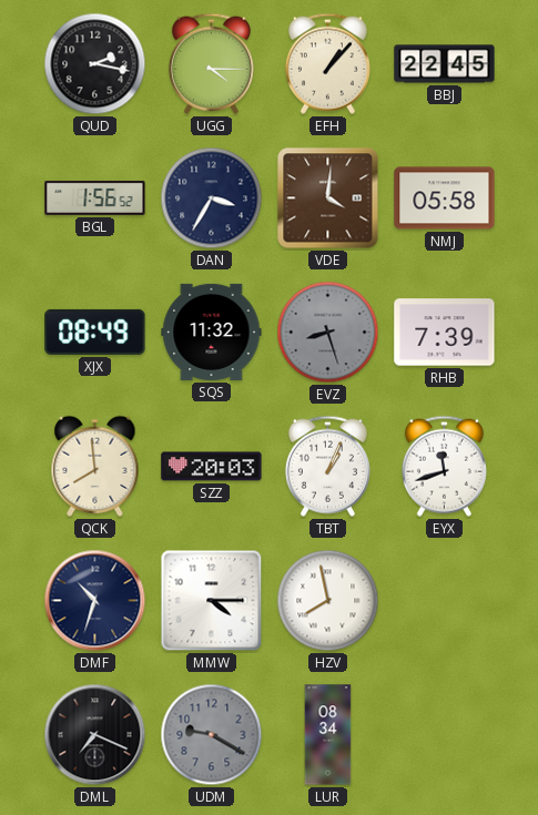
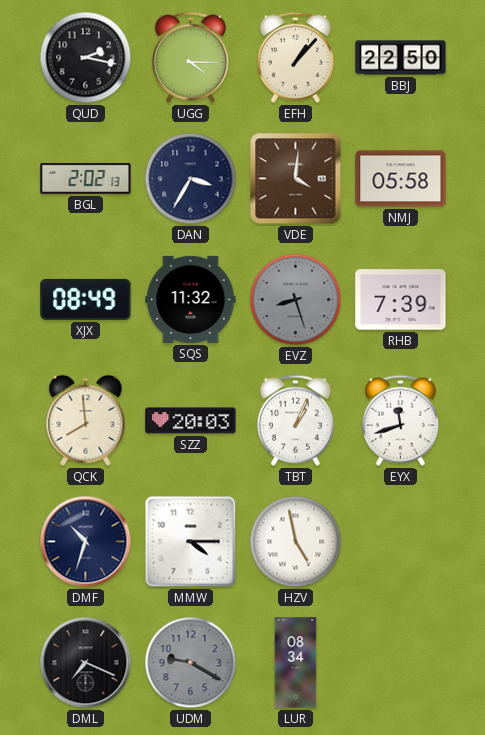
BBJ: 22:45 -> 22:50 (401, 58)
BGL: 1:56 -> 2:02 (86, 178)
HZV: 7:58 -> 4:58 (296, 542)
